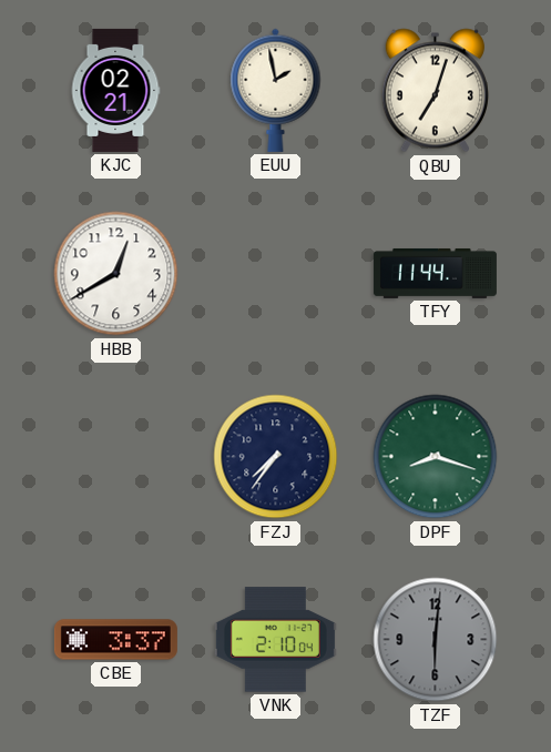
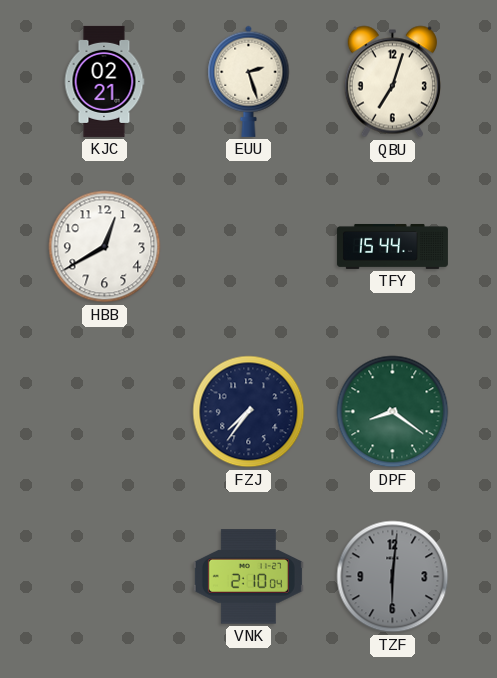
EUU: 1:58 -> 2:27 (249, 81)
TFY: 11:44 -> 15:44 (392, 246)
DPF: 8:18 -> 8:21 (393, 412)
CBE: 3:37 -> none (115, 640)
